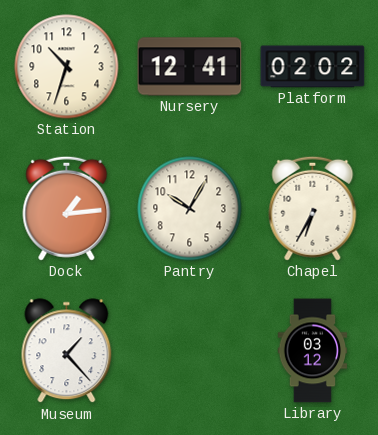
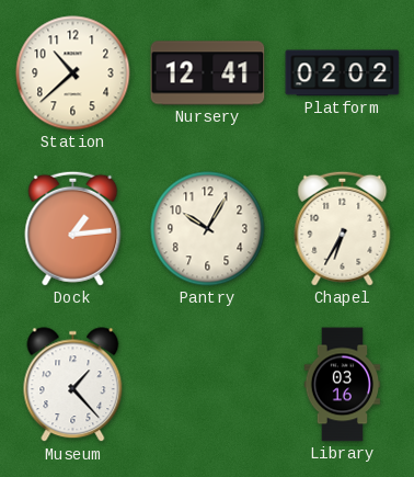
Station: 10:33 -> 10:38 (73, 73)
Library: 03:12 -> 03:16 (343, 385)
